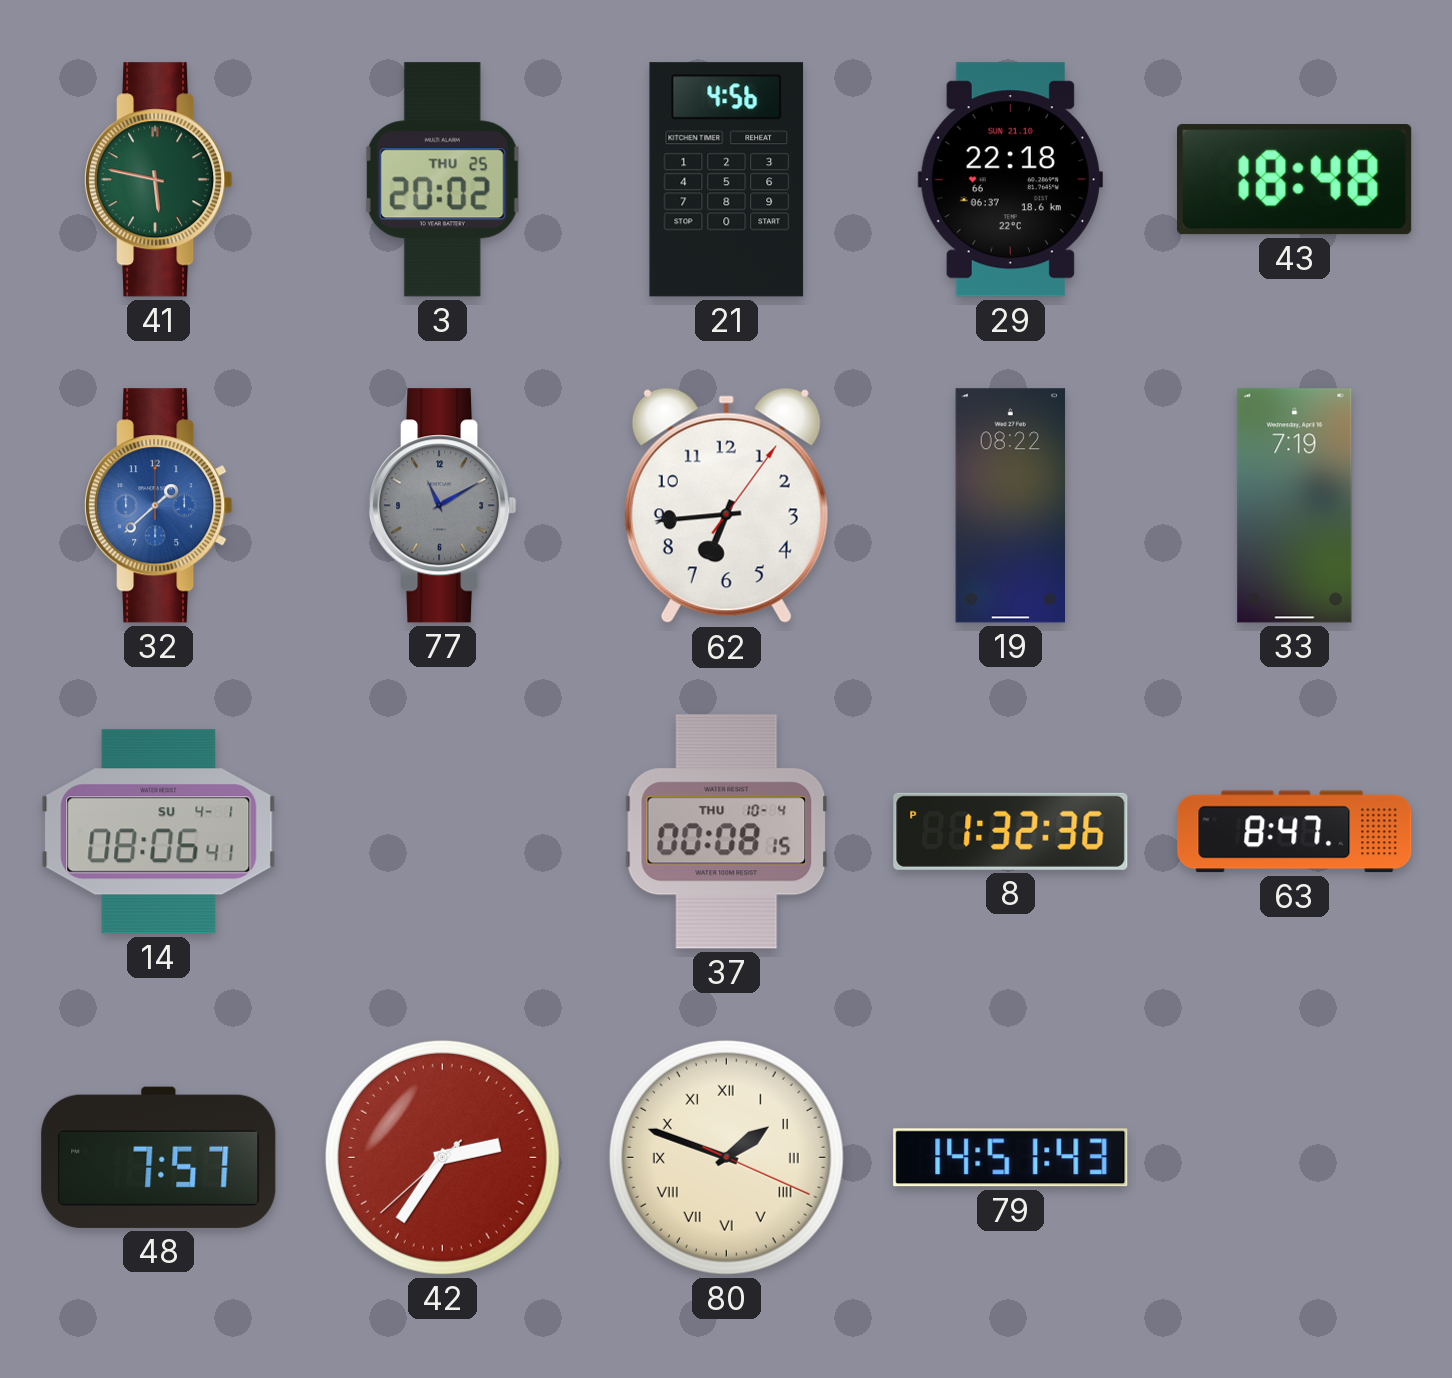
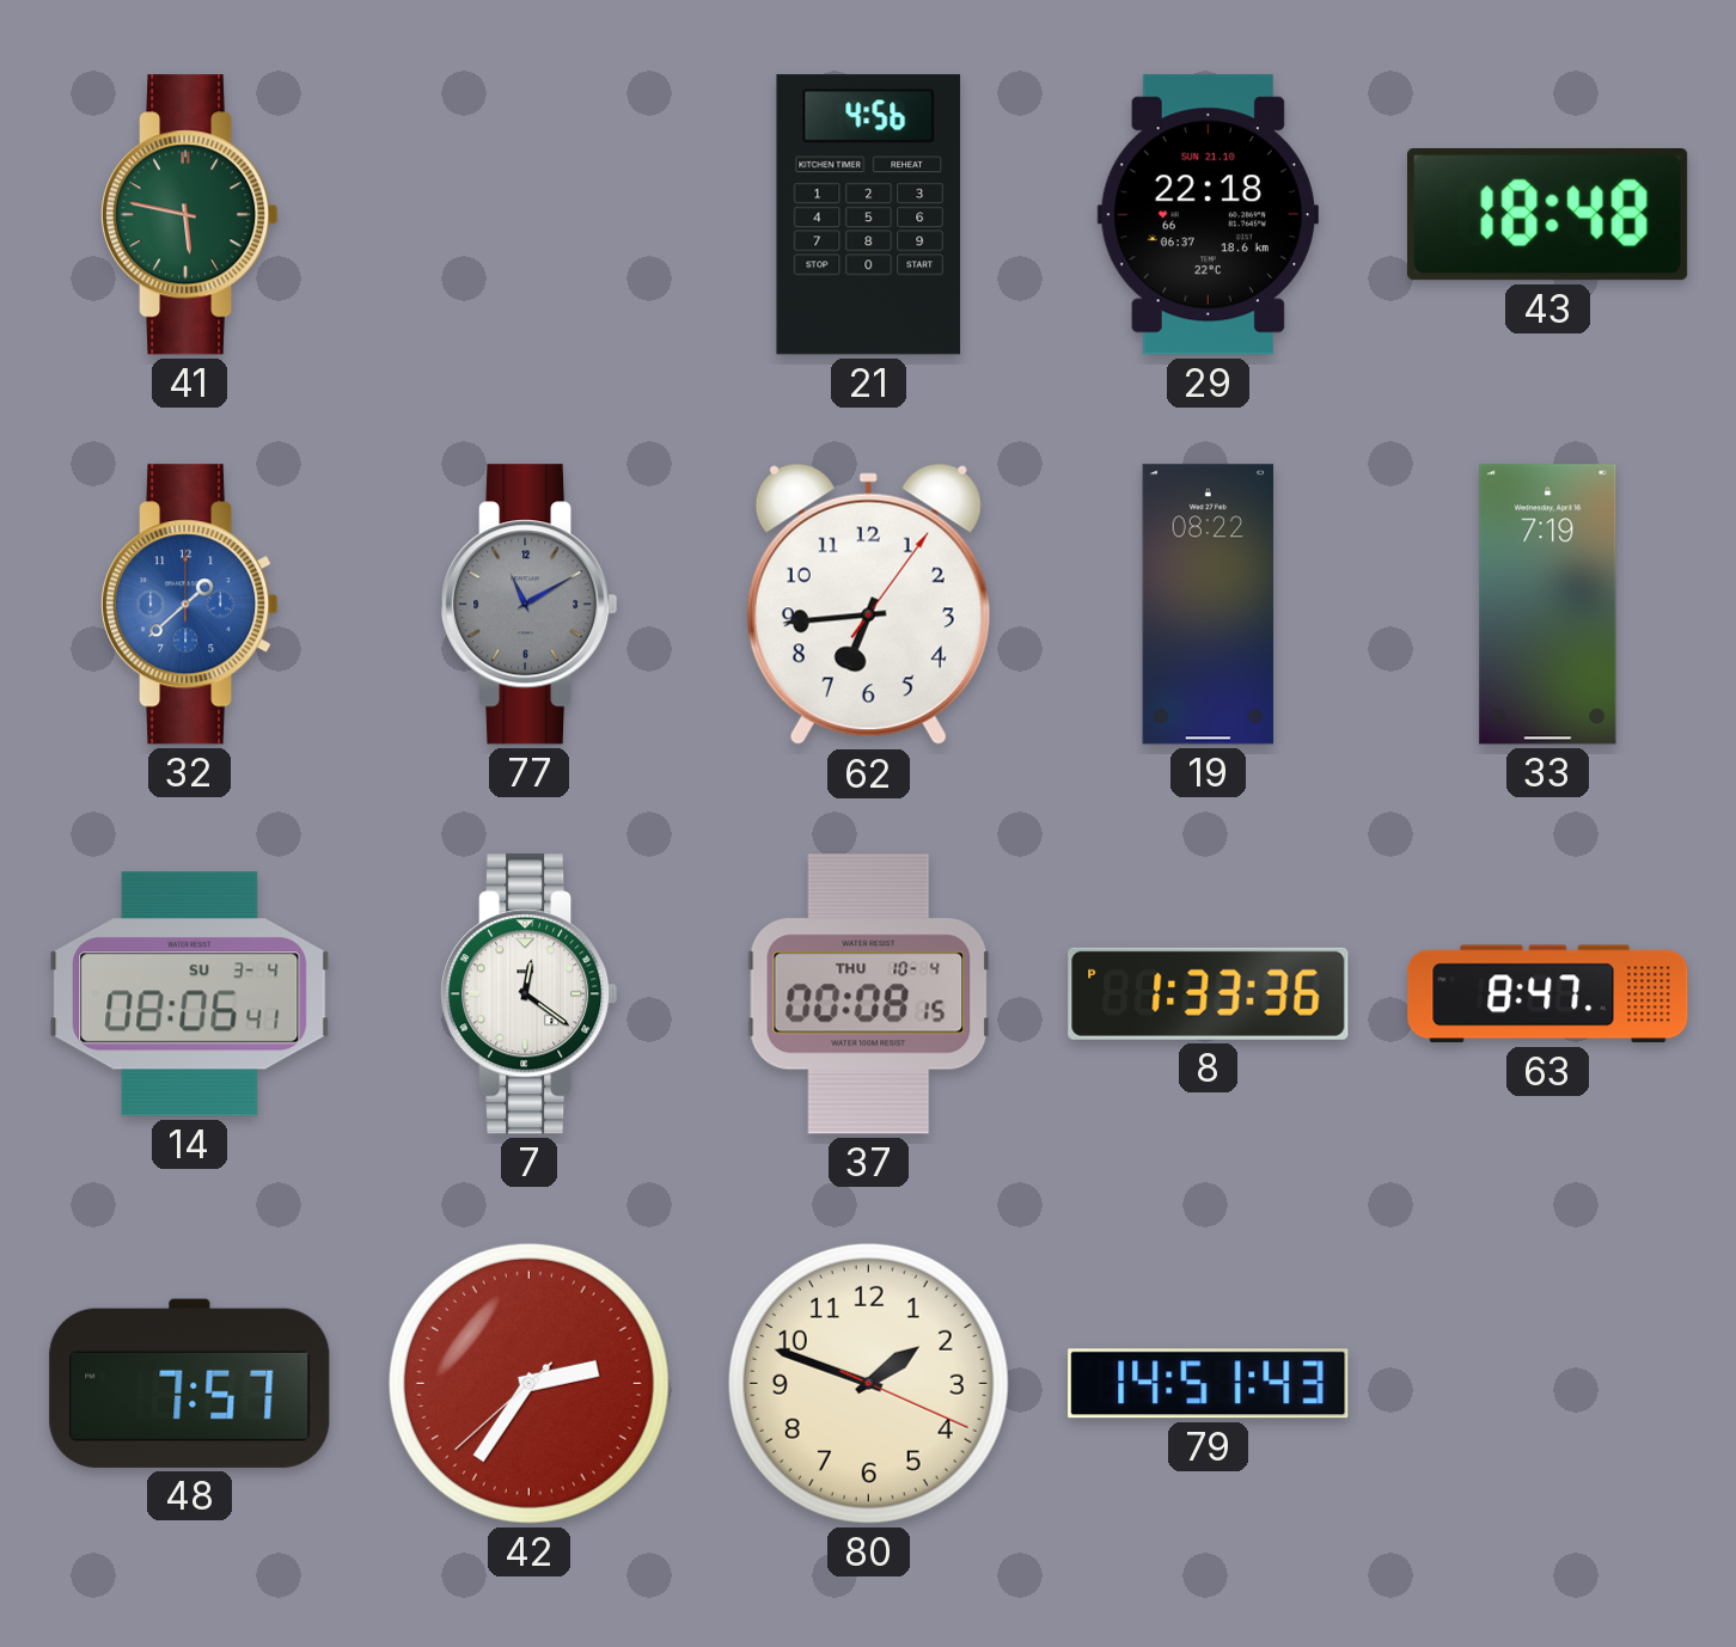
3: 20:02 -> none (442, 180)
14 date: SU 4-1 -> SU 3-4 (190, 994)
7: none -> 12:21 (530, 994)
8: 1:32 -> 1:33 (1209, 993)
80 numerals: Roman -> Arabic (868, 1383)
